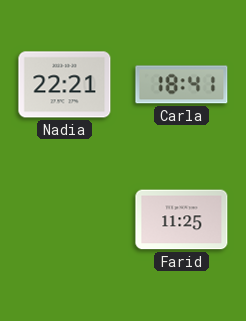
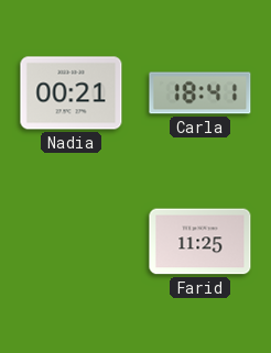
Nadia: 22:21 -> 00:21 (72, 93)
